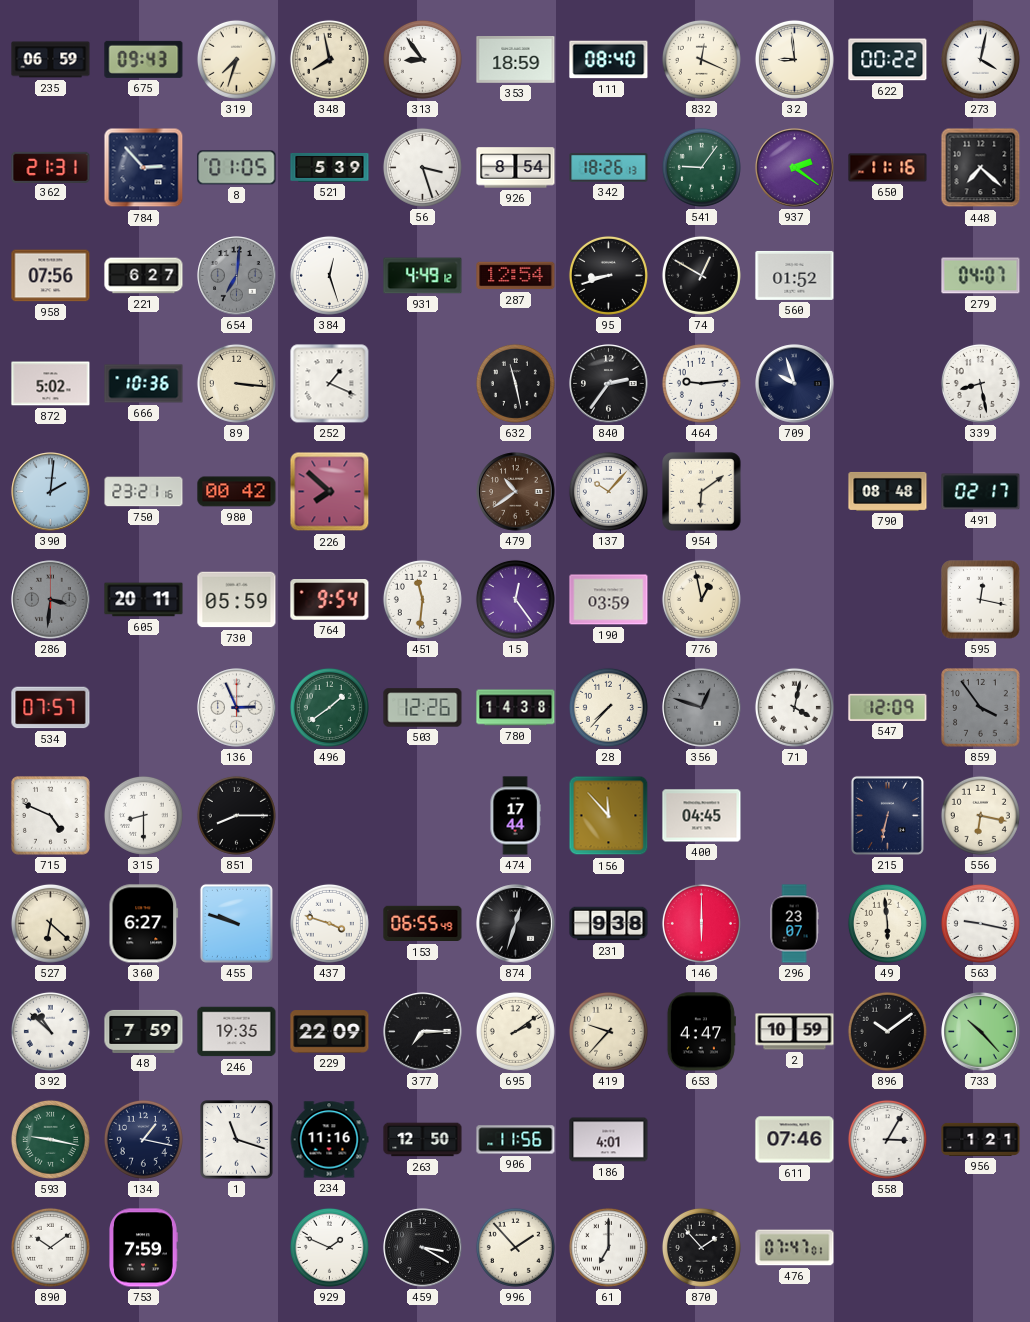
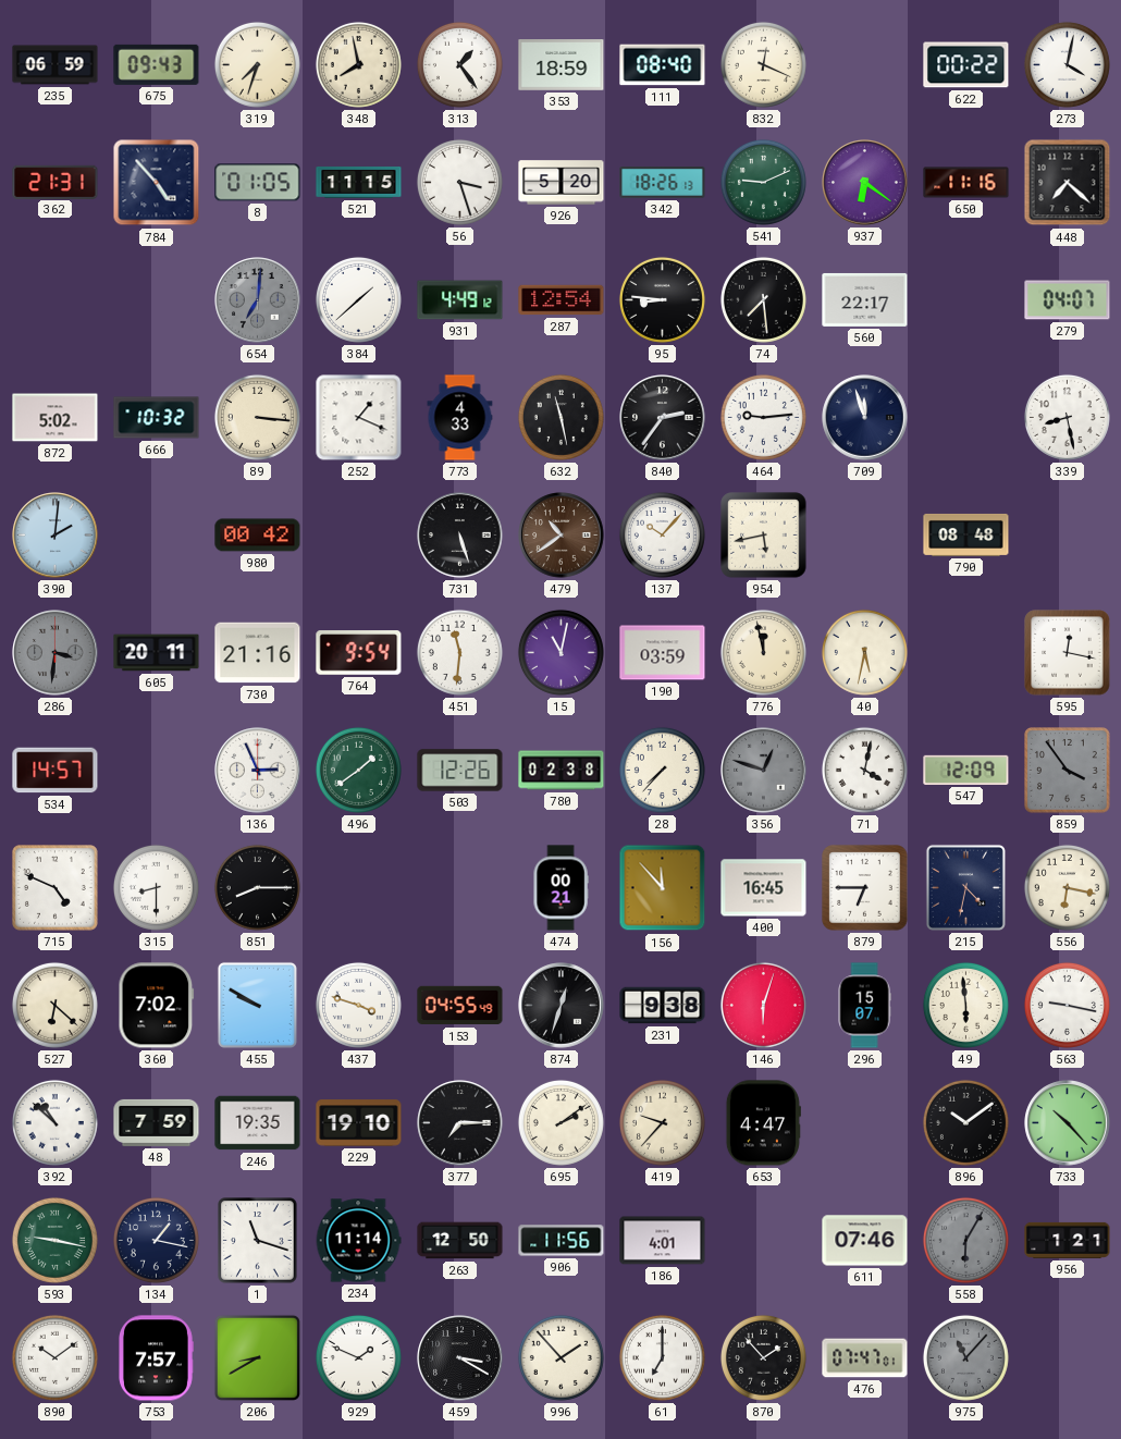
313: 8:54 -> 1:24 (459, 64)
32: 8:59 -> none (794, 59)
784: 2:53 -> 4:53 (157, 183)
521: 5:39 -> 11:15 (359, 182)
926: 8:54 -> 5:20 (562, 183)
541: 9:06 -> 9:11 (763, 182)
937: 2:21 -> 6:21 (865, 183)
958: 07:56 -> none (51, 276)
221: 6:27 -> none (144, 276)
384: 12:27 -> 1:38 (358, 299)
95: 8:42 -> 8:46 (662, 299)
74: 12:50 -> 7:29 (763, 299)
560: 01:52 -> 22:17 (865, 299)
666: 10:36 -> 10:32 (157, 418)
773: none -> 4:33 (460, 418)
709: 9:57 -> 11:57 (865, 418)
750: 23:21 -> none (144, 492)
226: 7:52 -> none (330, 492)
731: none -> 5:27 (460, 536)
954: 6:09 -> 5:43 (764, 536)
491: 02:17 -> none (981, 492)
730: 05:59 -> 21:16 (258, 653)
15: 12:24 -> 11:02 (560, 652)
776: 12:58 -> 11:58 (763, 652)
40: none -> 5:32 (864, 652)
534: 07:57 -> 14:57 (56, 771)
780: 14:38 -> 02:38 (562, 771)
474: 17:44 -> 00:21 (560, 888)
400: 04:45 -> 16:45 (764, 888)
879: none -> 6:45 (865, 888)
215: 6:32 -> 4:32 (965, 887)
360: 6:27 -> 7:02 (157, 1006)
455: 9:48 -> 9:50 (257, 1005)
153: 06:55 -> 04:55 (460, 1006)
146: 6:00 -> 6:03 (763, 1005)
296: 23:07 -> 15:07 (864, 1006)
229: 22:09 -> 19:10 (359, 1123)
2: 10:59 -> none (795, 1032)
234: 11:16 -> 11:14 (358, 1241)
558: 3:05 -> 6:05 (965, 1240)
558 dial: white -> grey (965, 1240)
753: 7:59 -> 7:57 (157, 1358)
206: none -> 8:40 (257, 1357)
975: none -> 11:07 (965, 1357)
